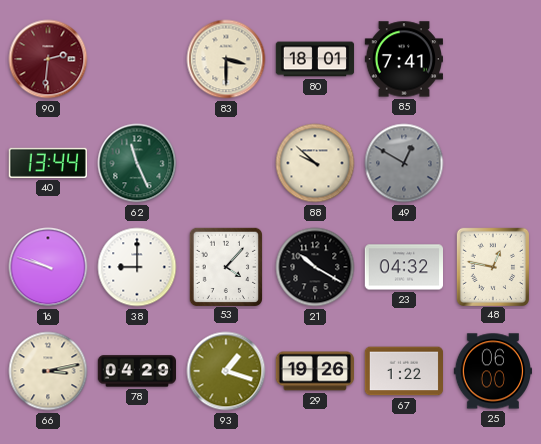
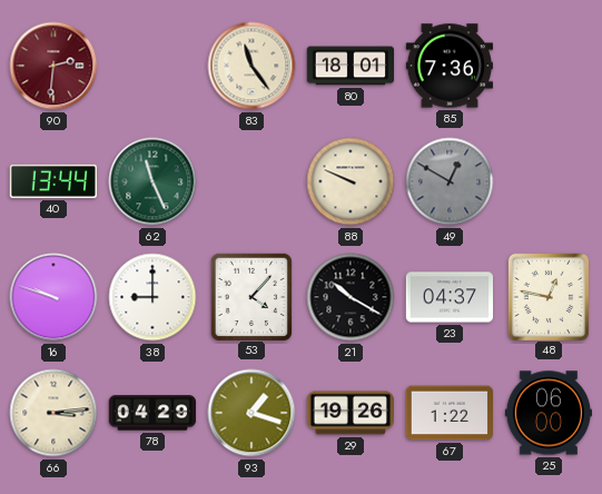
83: 3:30 -> 11:24 (251, 66)
85: 7:41 -> 7:36 (448, 66)
88: 9:52 -> 9:49 (351, 181)
23: 04:32 -> 04:37 (448, 297)
66: 3:13 -> 3:14 (53, 413)
